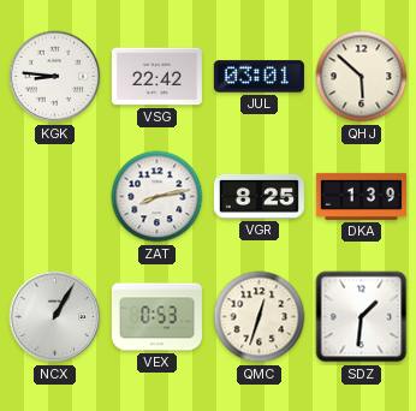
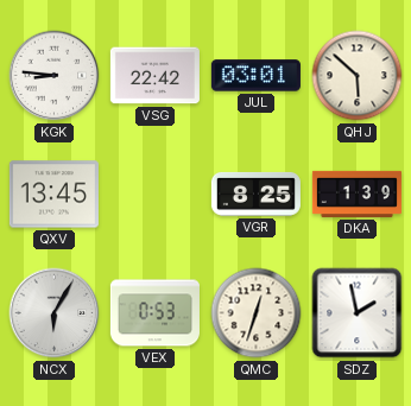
QXV: none -> 13:45 (53, 195)
ZAT: 8:13 -> none (158, 197)
NCX: 1:05 -> 6:05 (55, 313)
SDZ: 1:31 -> 1:58 (358, 313)
